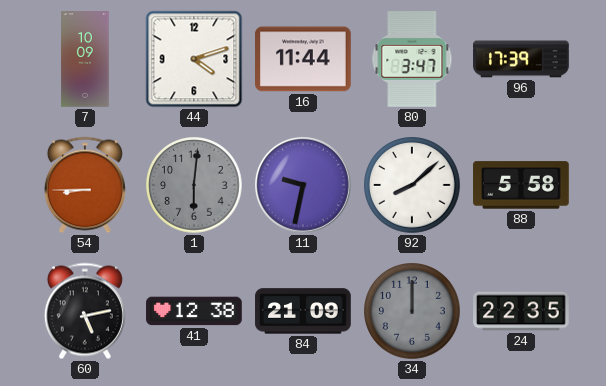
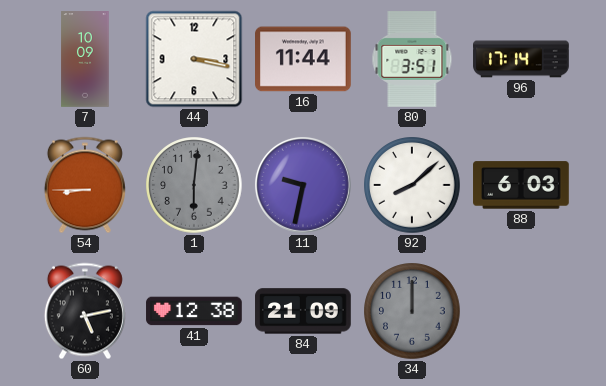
44: 4:12 -> 3:17 (194, 59)
80: 3:47 -> 3:51 (412, 60)
96: 17:39 -> 17:14 (521, 59)
88: 5:58 -> 6:03 (521, 185)
24: 22:35 -> none (521, 311)
